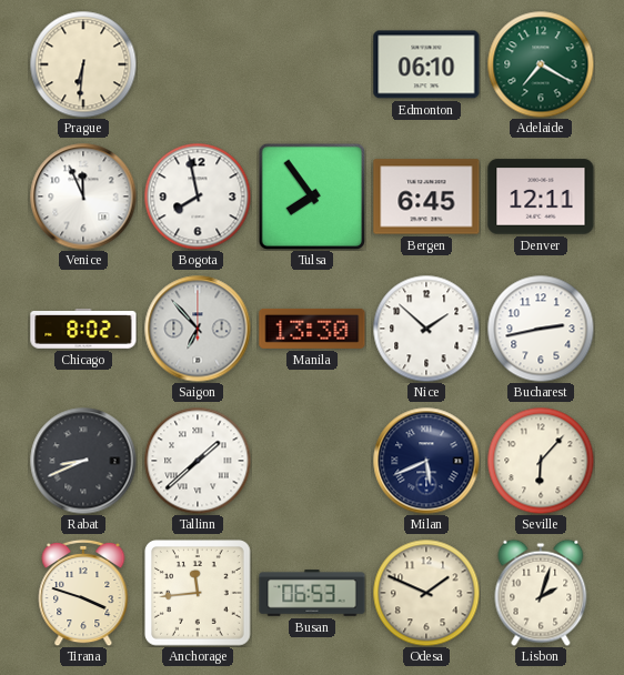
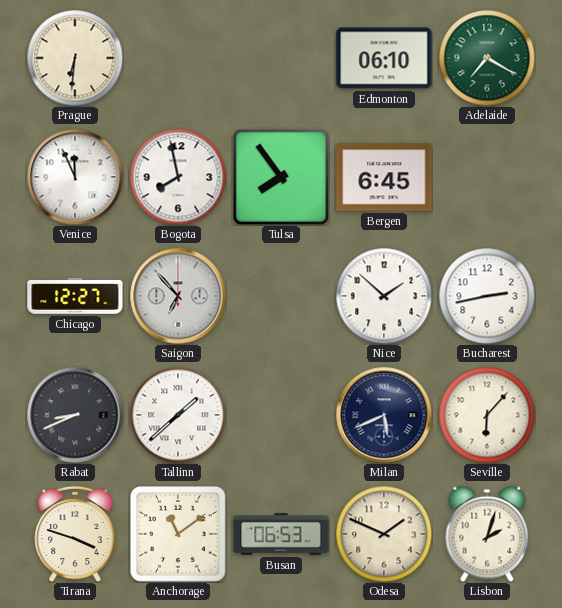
Denver: 12:11 -> none (541, 197)
Chicago: 8:02 -> 12:27 (75, 297)
Manila: 13:30 -> none (312, 329)
Anchorage: 11:44 -> 11:09 (179, 535)
